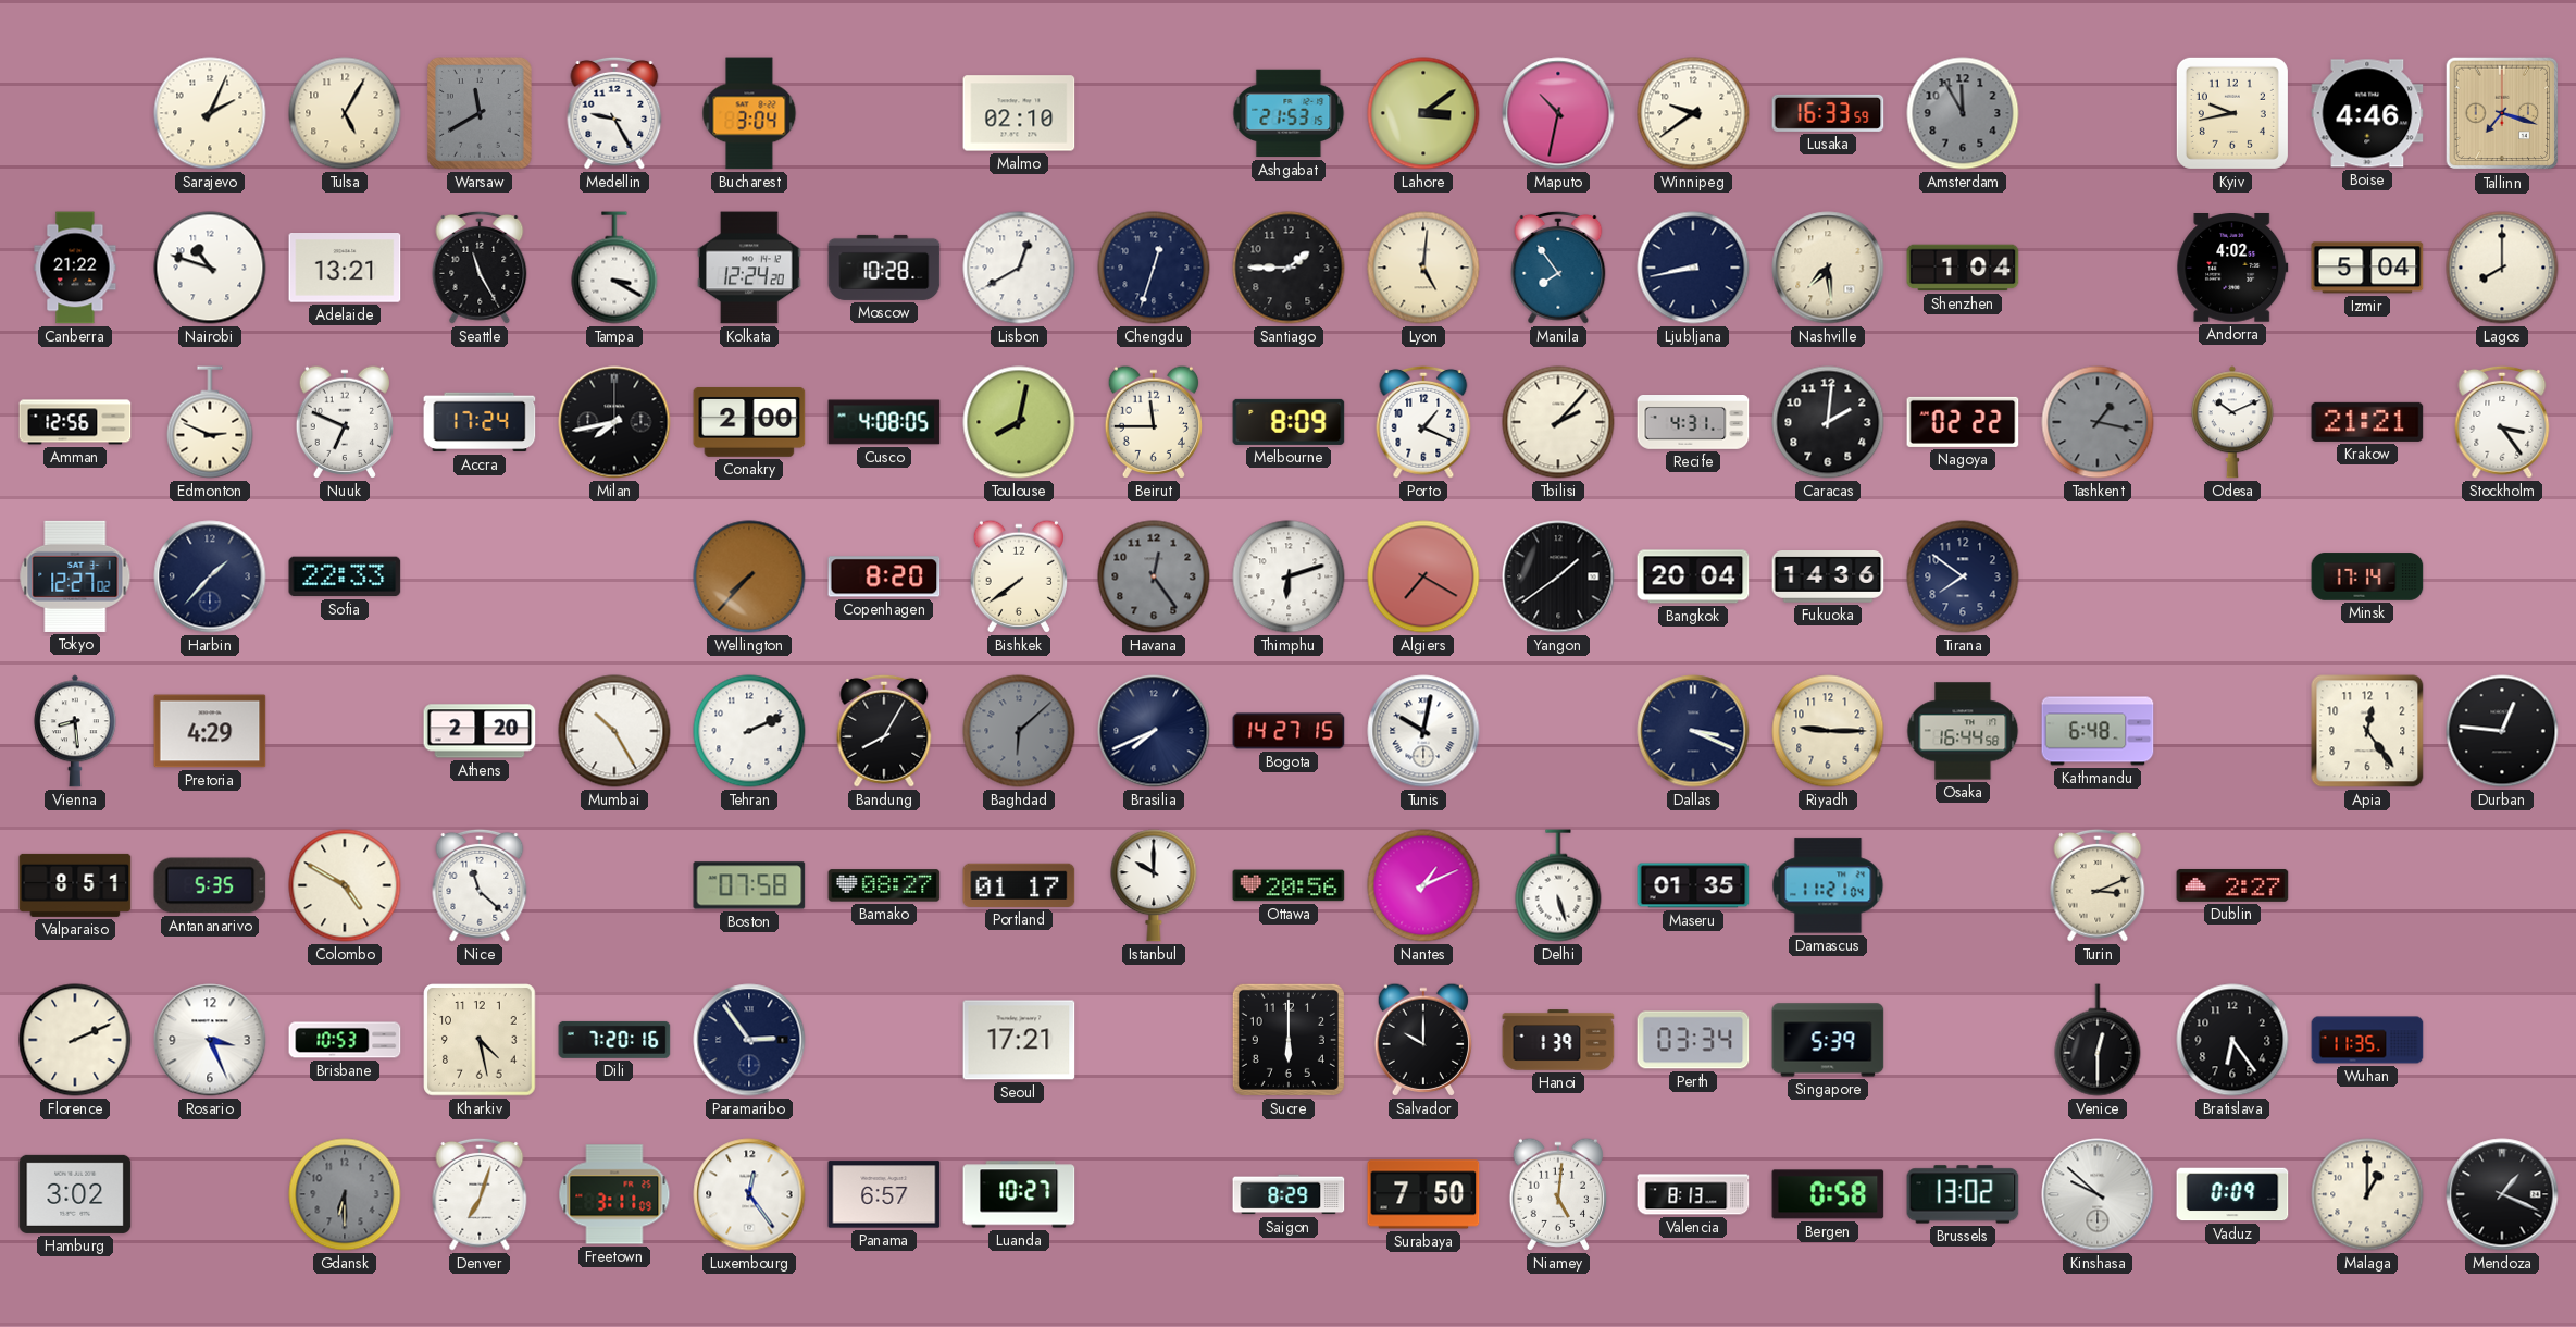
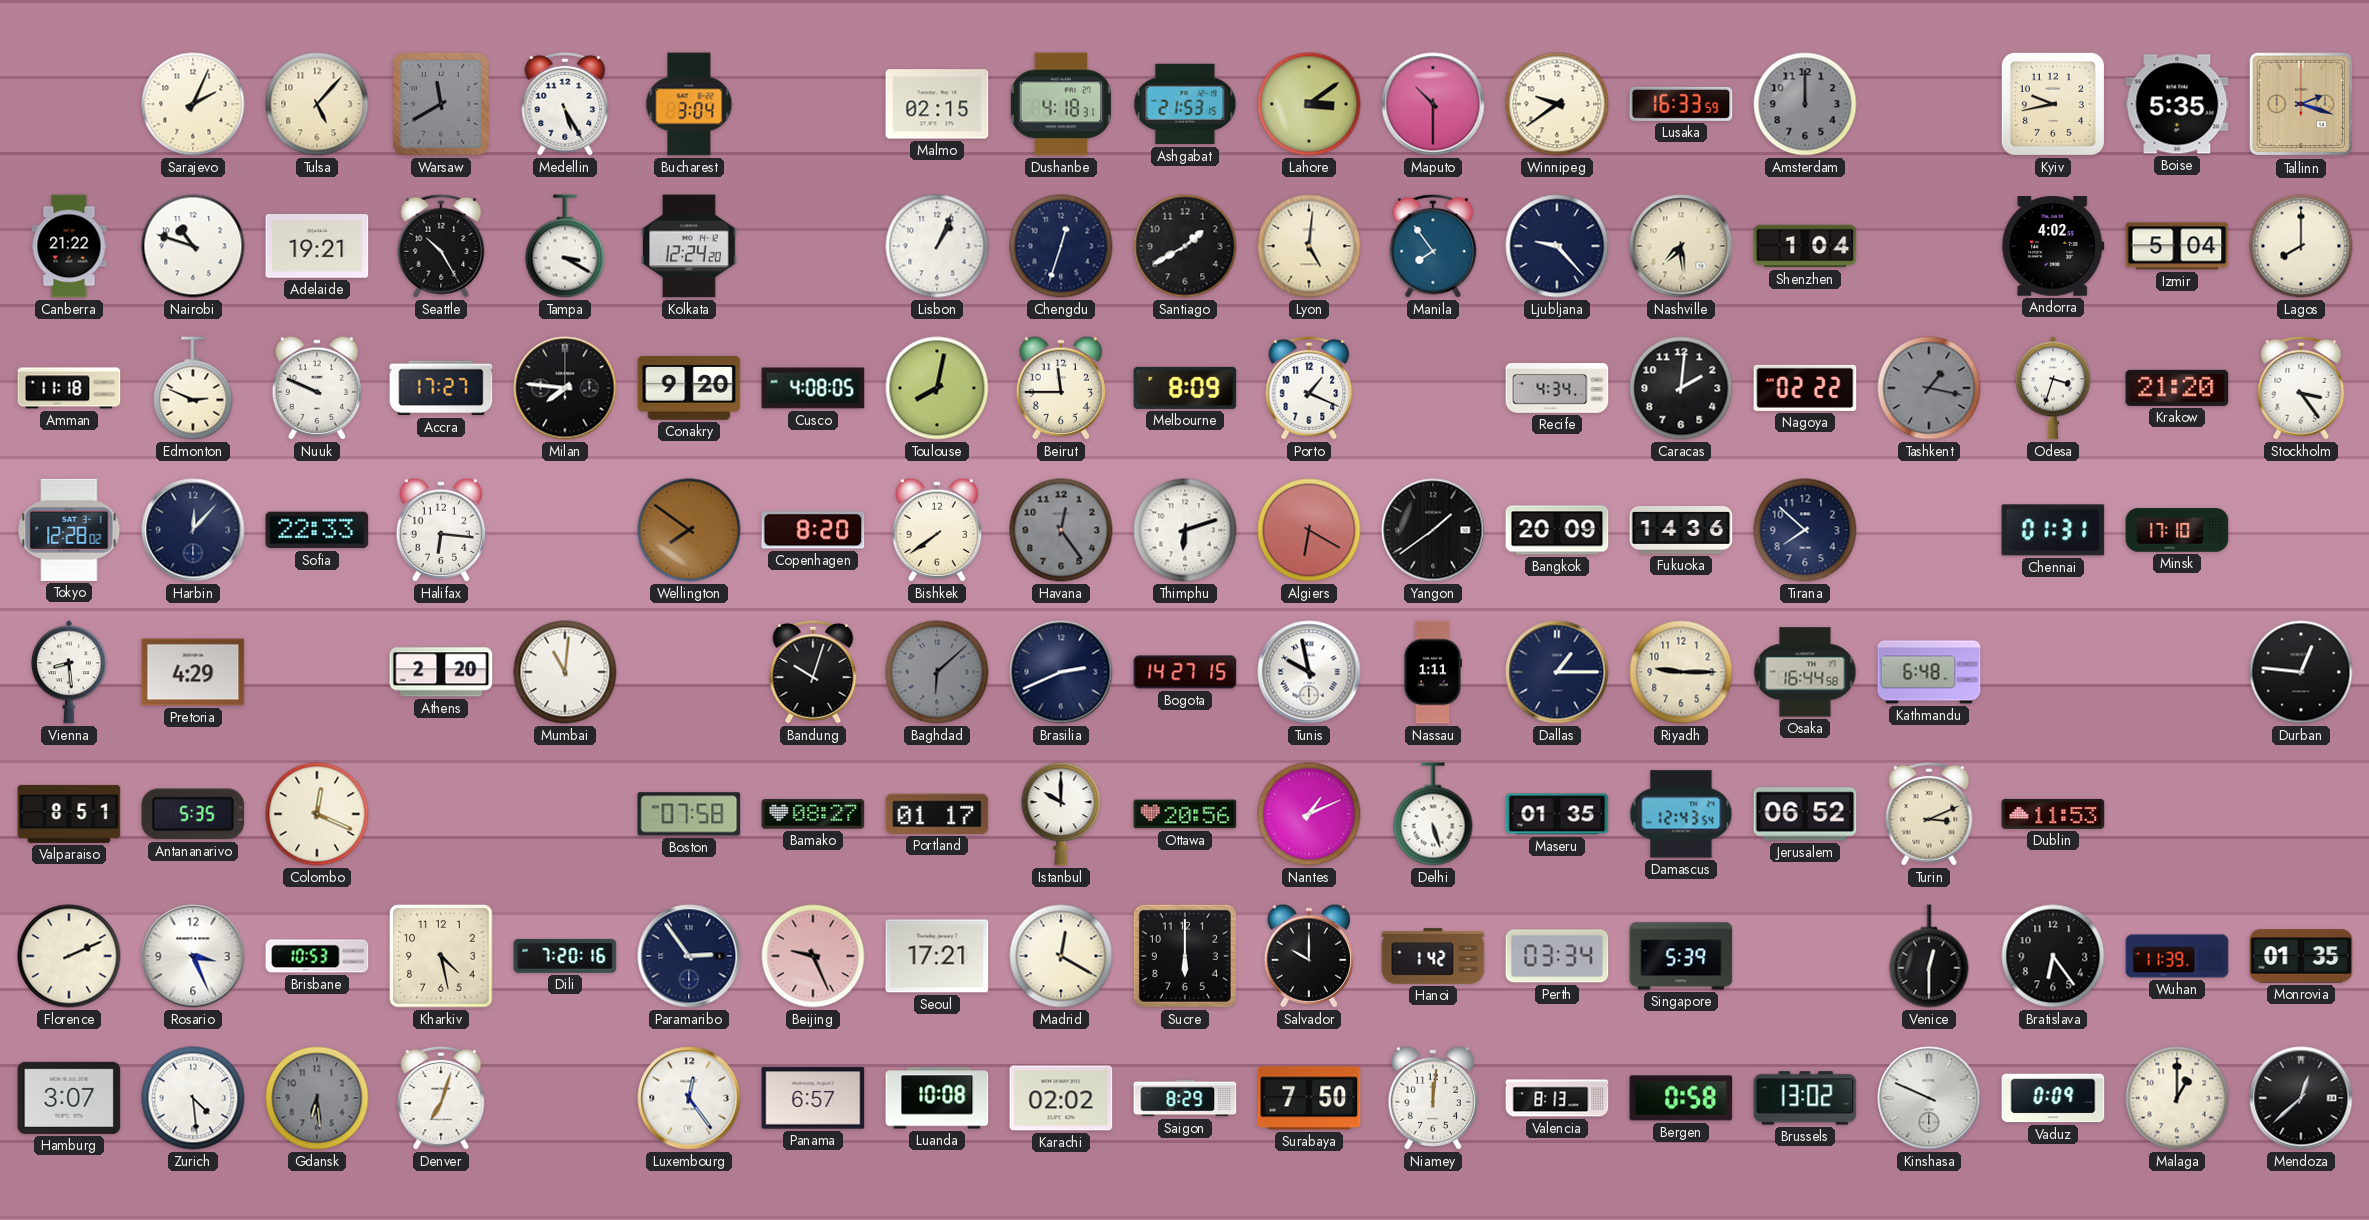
Tulsa: 5:05 -> 5:07 (317, 104)
Medellin: 9:25 -> 5:25 (565, 104)
Malmo: 02:10 -> 02:15 (937, 104)
Dushanbe: none -> 4:18 (1061, 104)
Maputo: 10:32 -> 10:30 (1433, 104)
Amsterdam: 11:55 -> 12:00 (1805, 104)
Boise: 4:46 -> 5:35 (2177, 104)
Tallinn: 7:18 -> 2:18 (2301, 104)
Adelaide: 13:21 -> 19:21 (317, 247)
Seattle: 11:25 -> 10:25 (441, 246)
Moscow: 10:28 -> none (884, 268)
Lisbon: 12:40 -> 1:04 (937, 246)
Santiago: 1:45 -> 1:40 (1185, 246)
Ljubljana: 8:43 -> 9:23 (1557, 246)
Amman: 12:56 -> 11:18 (69, 388)
Nuuk: 6:49 -> 9:49 (316, 388)
Accra: 17:24 -> 17:27 (441, 388)
Milan: 7:43 -> 7:46 (565, 388)
Conakry: 2:00 -> 9:20 (689, 388)
Tbilisi: 2:07 -> none (1558, 422)
Recife: 4:31 -> 4:34 (1557, 389)
Odesa: 10:11 -> 3:33 (2053, 388)
Krakow: 21:21 -> 21:20 (2177, 388)
Tokyo: 12:27 -> 12:28 (69, 530)
Harbin: 1:37 -> 12:07 (193, 530)
Halifax: none -> 6:16 (440, 530)
Wellington: 7:37 -> 7:51 (689, 530)
Algiers: 7:20 -> 6:20 (1309, 530)
Bangkok: 20:04 -> 20:09 (1557, 530)
Tirana: 7:51 -> 7:52 (1805, 530)
Chennai: none -> 01:31 (2053, 530)
Minsk: 17:14 -> 17:10 (2177, 530)
Mumbai: 10:25 -> 11:01 (565, 672)
Tehran: 2:11 -> none (749, 731)
Bandung: 8:05 -> 10:03 (813, 672)
Brasilia: 7:41 -> 2:41 (1061, 672)
Tunis: 10:02 -> 9:58 (1309, 672)
Nassau: none -> 1:11 (1432, 672)
Dallas: 3:19 -> 1:15 (1557, 672)
Apia: 12:24 -> none (2367, 731)
Colombo: 4:50 -> 12:19 (317, 814)
Nice: 11:22 -> none (480, 885)
Damascus: 11:21 -> 12:43 (1681, 814)
Jerusalem: none -> 06:52 (1805, 814)
Dublin: 2:27 -> 11:53 (2053, 814)
Beijing: none -> 9:26 (813, 956)
Madrid: none -> 12:20 (1061, 956)
Hanoi: 1:39 -> 1:42 (1433, 956)
Wuhan: 11:35 -> 11:39 (2177, 956)
Monrovia: none -> 01:35 (2301, 956)
Hamburg: 3:02 -> 3:07 (69, 1098)
Zurich: none -> 4:29 (193, 1098)
Gdansk: 6:30 -> 6:29 (317, 1098)
Freetown: 3:11 -> none (614, 1194)
Luanda: 10:27 -> 10:08 (937, 1098)
Karachi: none -> 02:02 (1061, 1098)
Niamey: 5:01 -> 12:01 (1432, 1098)
Kinshasa: 9:52 -> 9:49 (1929, 1098)
Mendoza: 1:19 -> 12:38 (2301, 1098)
